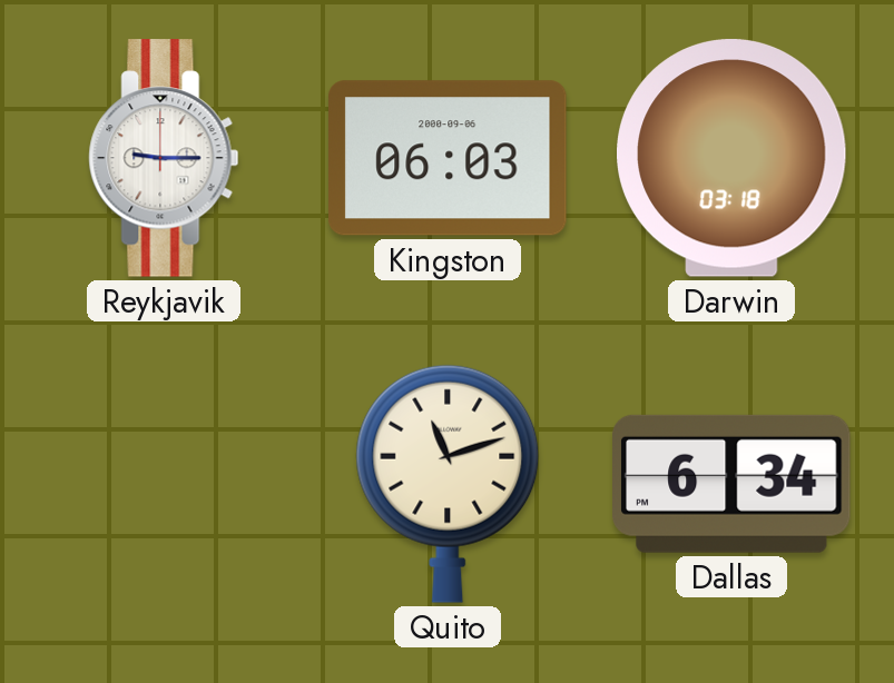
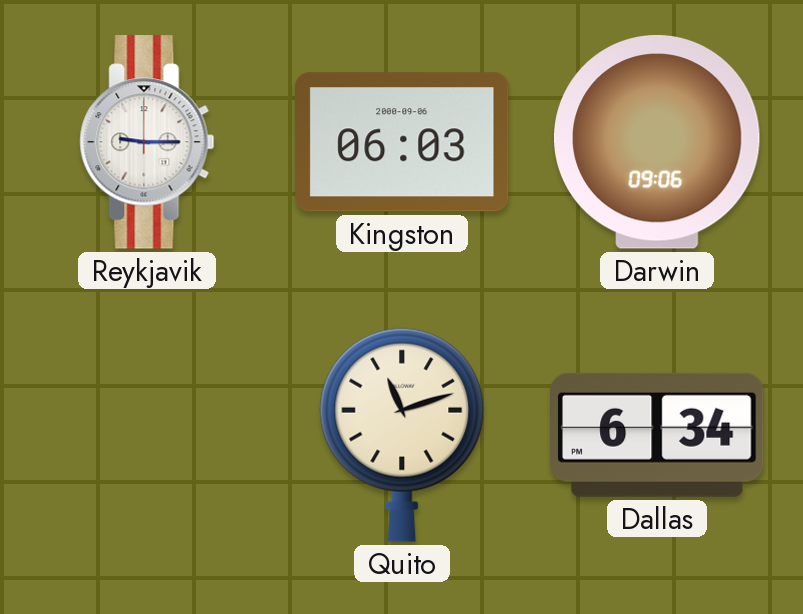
Darwin: 03:18 -> 09:06 (658, 142)
